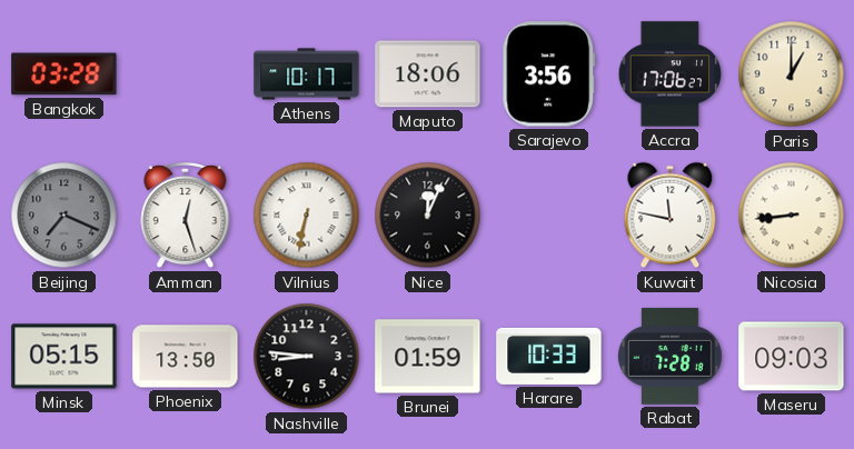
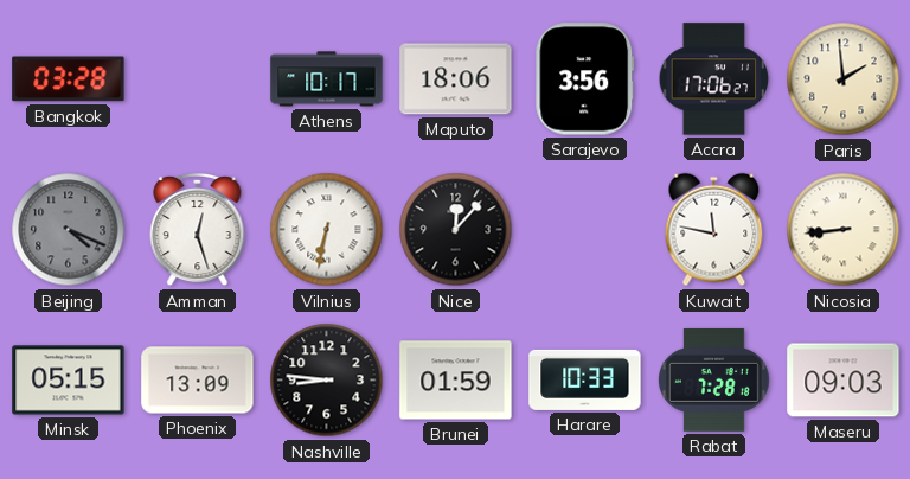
Paris: 1:00 -> 1:59 (844, 79)
Beijing: 7:19 -> 4:19 (69, 230)
Nice: 12:04 -> 12:07 (456, 230)
Phoenix: 13:50 -> 13:09 (198, 381)
